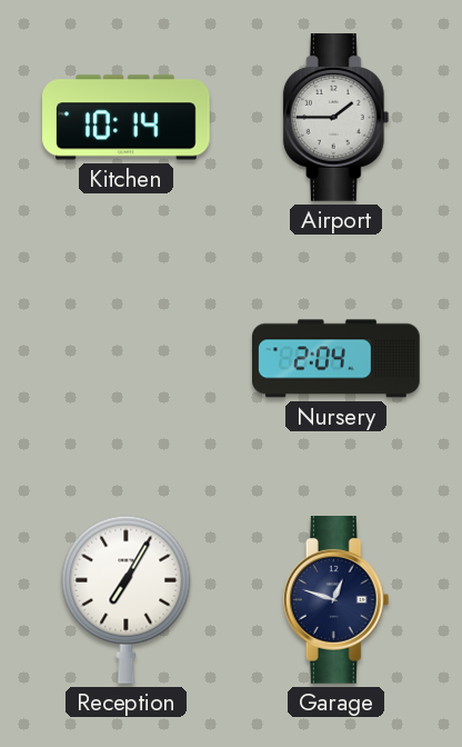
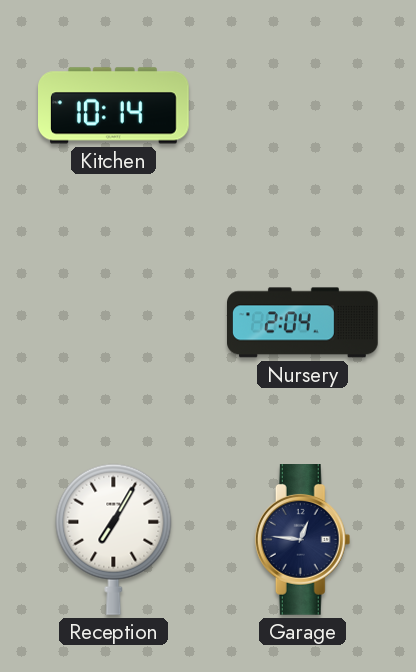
Airport: 1:45 -> none (337, 118)
Garage: 12:48 -> 12:46 (303, 540)
